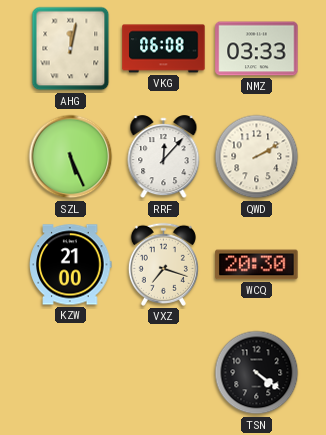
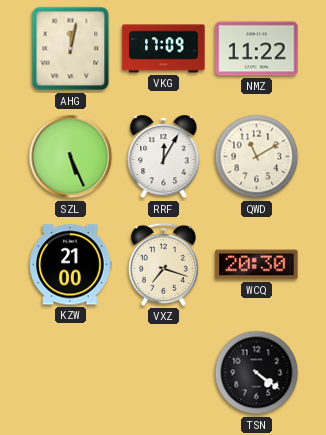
VKG: 06:08 -> 17:09 (164, 49)
NMZ: 03:33 -> 11:22 (257, 49)
RRF: 12:07 -> 12:05 (164, 157)
QWD: 2:10 -> 11:10 (257, 157)
